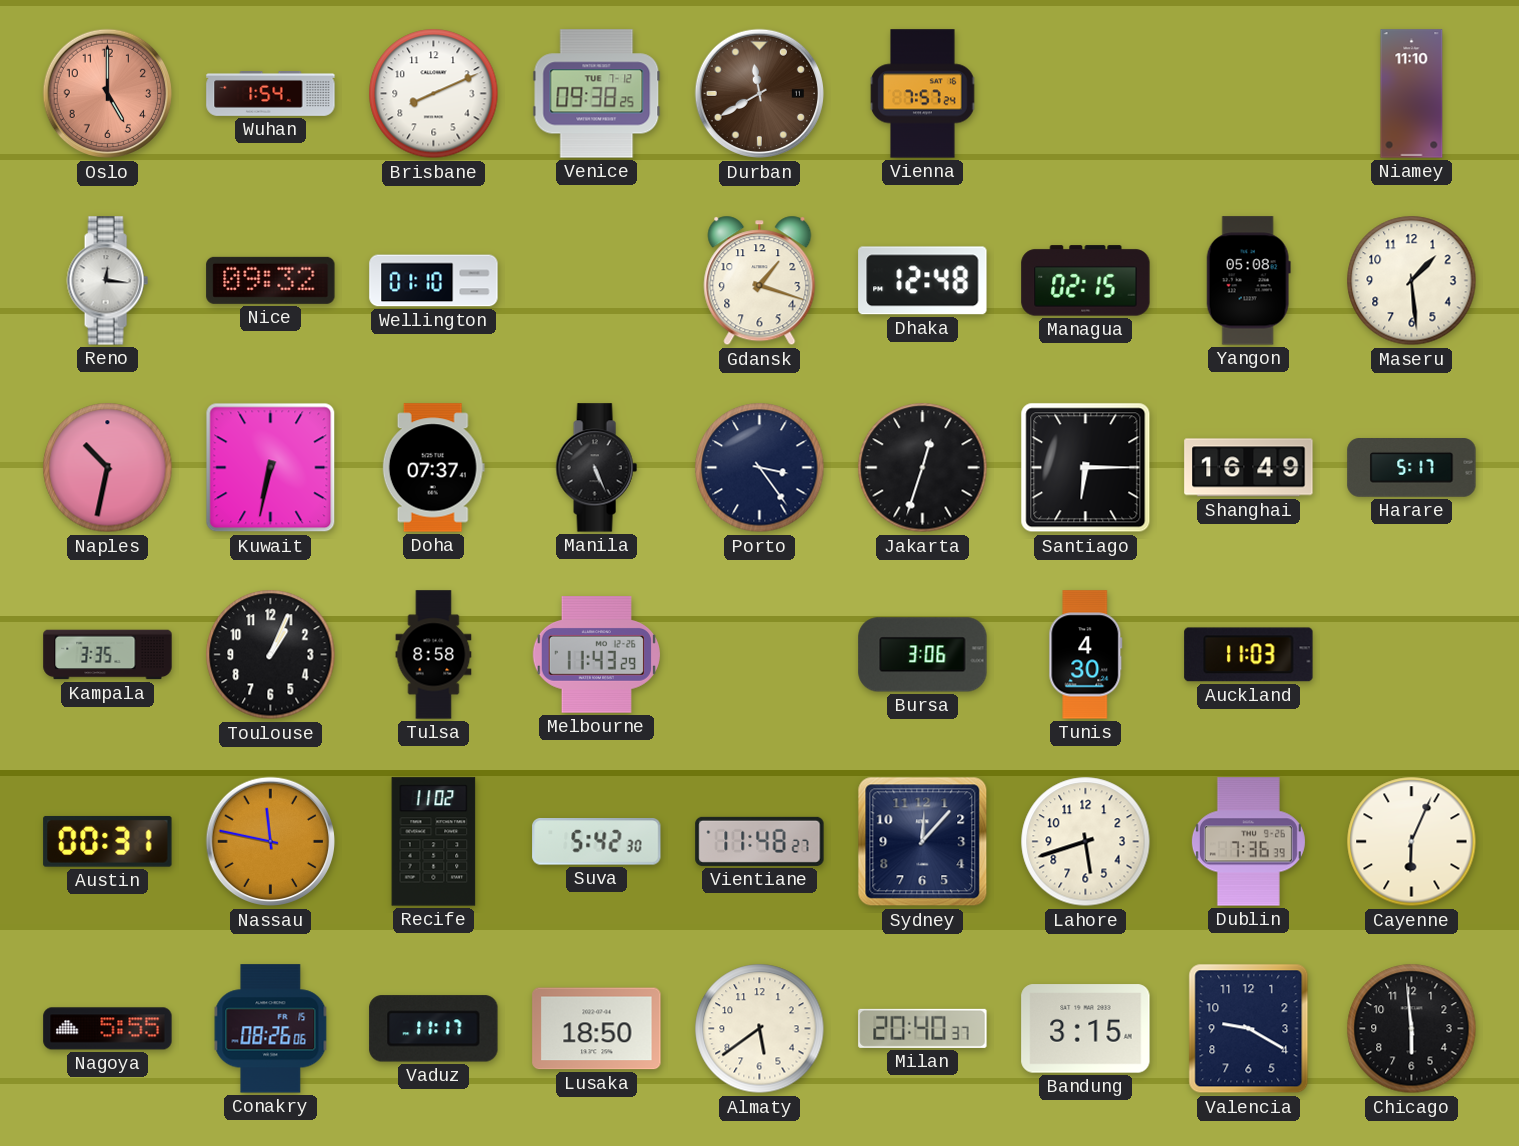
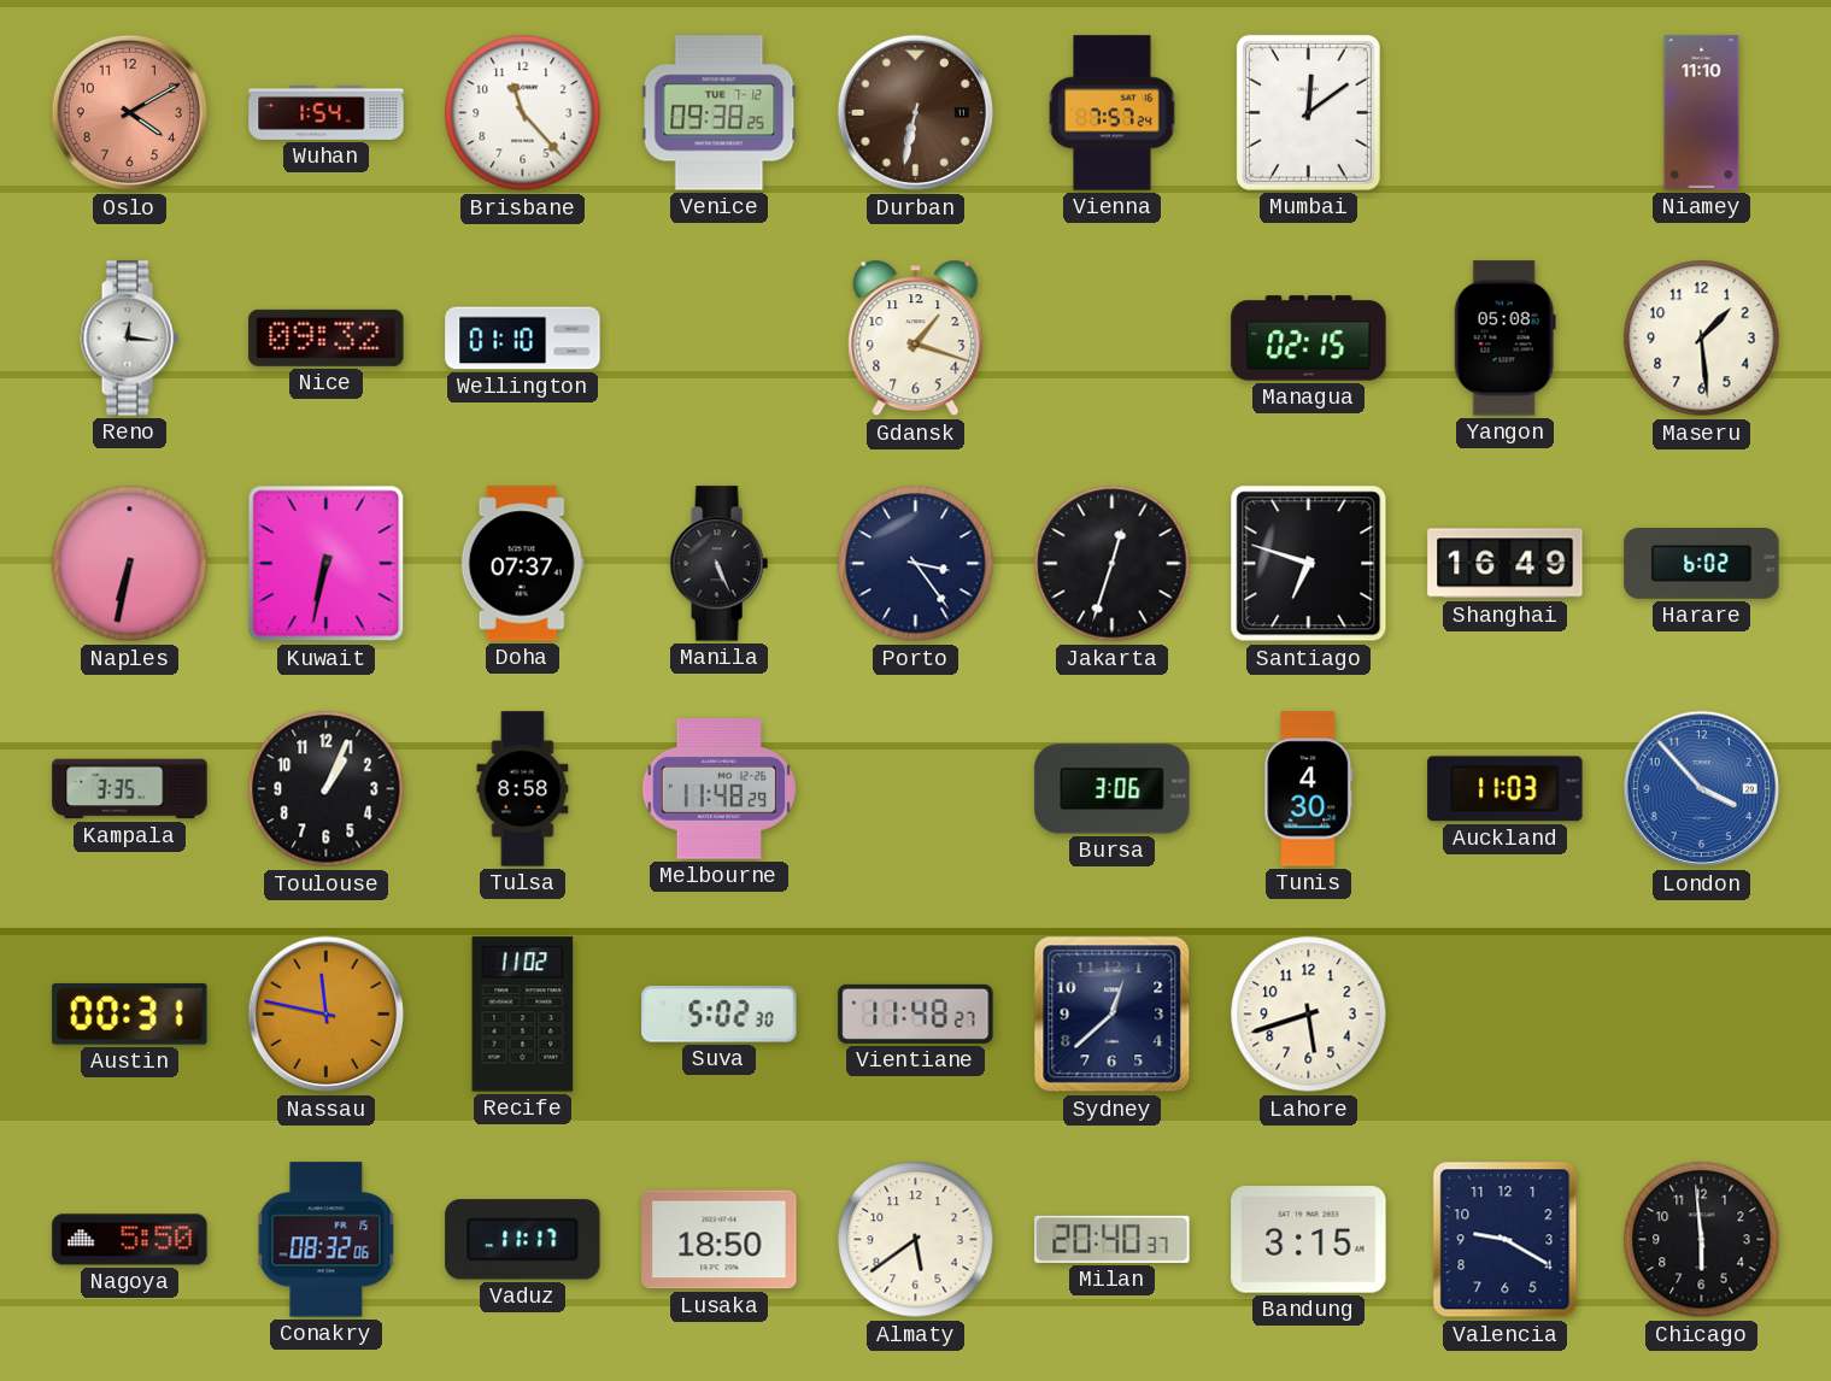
Oslo: 5:00 -> 4:10 (130, 113)
Brisbane: 8:11 -> 11:23 (523, 113)
Durban: 11:40 -> 6:32 (916, 113)
Mumbai: none -> 12:09 (1308, 112)
Dhaka: 12:48 -> none (923, 281)
Naples: 10:32 -> 6:32 (130, 564)
Santiago: 6:15 -> 6:48 (1309, 564)
Harare: 5:17 -> 6:02 (1702, 564)
Melbourne: 11:43 -> 11:48 (718, 789)
London: none -> 3:53 (1702, 789)
Suva: 5:42 -> 5:02 (720, 1015)
Sydney: 12:07 -> 12:38 (1113, 1015)
Dublin: 7:36 -> none (1248, 842)
Cayenne: 6:04 -> none (1412, 842)
Nagoya: 5:55 -> 5:50 (130, 1240)
Conakry: 08:26 -> 08:32 (327, 1240)
